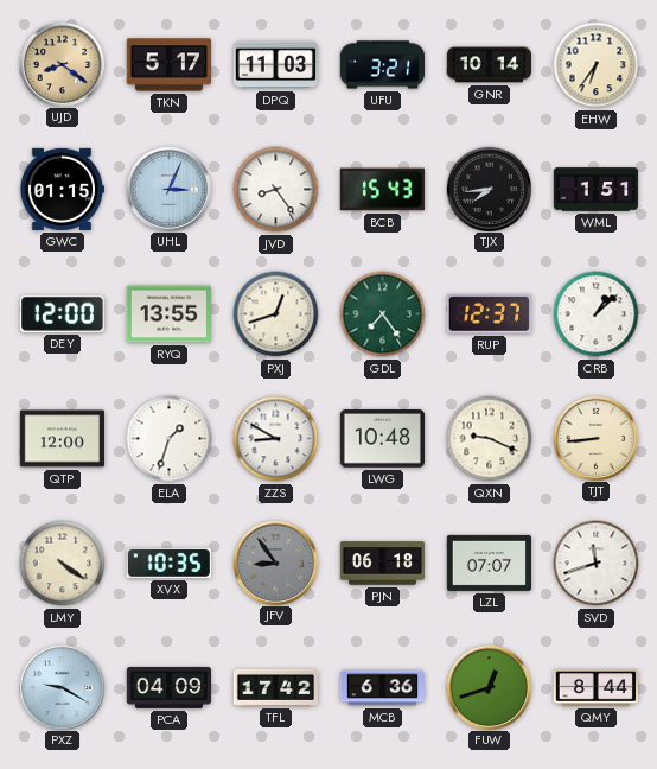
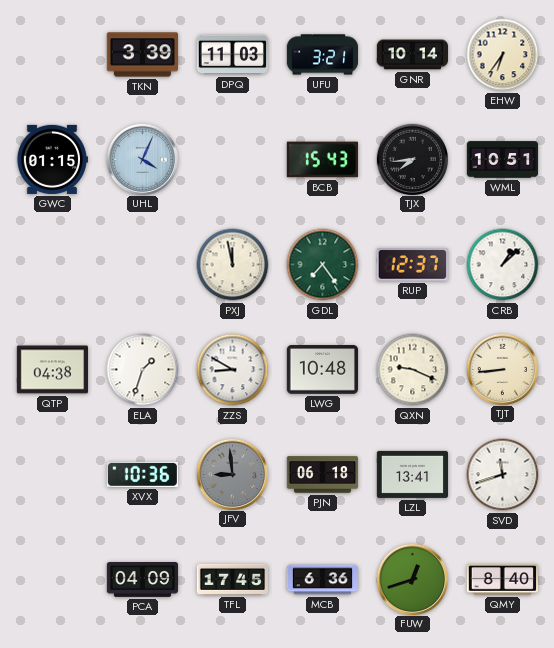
UJD: 8:21 -> none (62, 64)
TKN: 5:17 -> 3:39 (142, 55)
UHL: 3:04 -> 4:04 (142, 159)
JVD: 8:24 -> none (276, 190)
WML: 1:51 -> 10:51 (502, 160)
DEY: 12:00 -> none (62, 313)
RYQ: 13:55 -> none (168, 314)
PXJ: 12:42 -> 11:58 (233, 265)
QTP: 12:00 -> 04:38 (52, 370)
LMY: 4:21 -> none (63, 564)
XVX: 10:35 -> 10:36 (142, 474)
JFV: 8:54 -> 8:59 (232, 474)
LZL: 07:07 -> 13:41 (412, 474)
PXZ: 9:20 -> none (62, 687)
TFL: 17:42 -> 17:45 (232, 579)
QMY: 8:44 -> 8:40 (502, 580)
